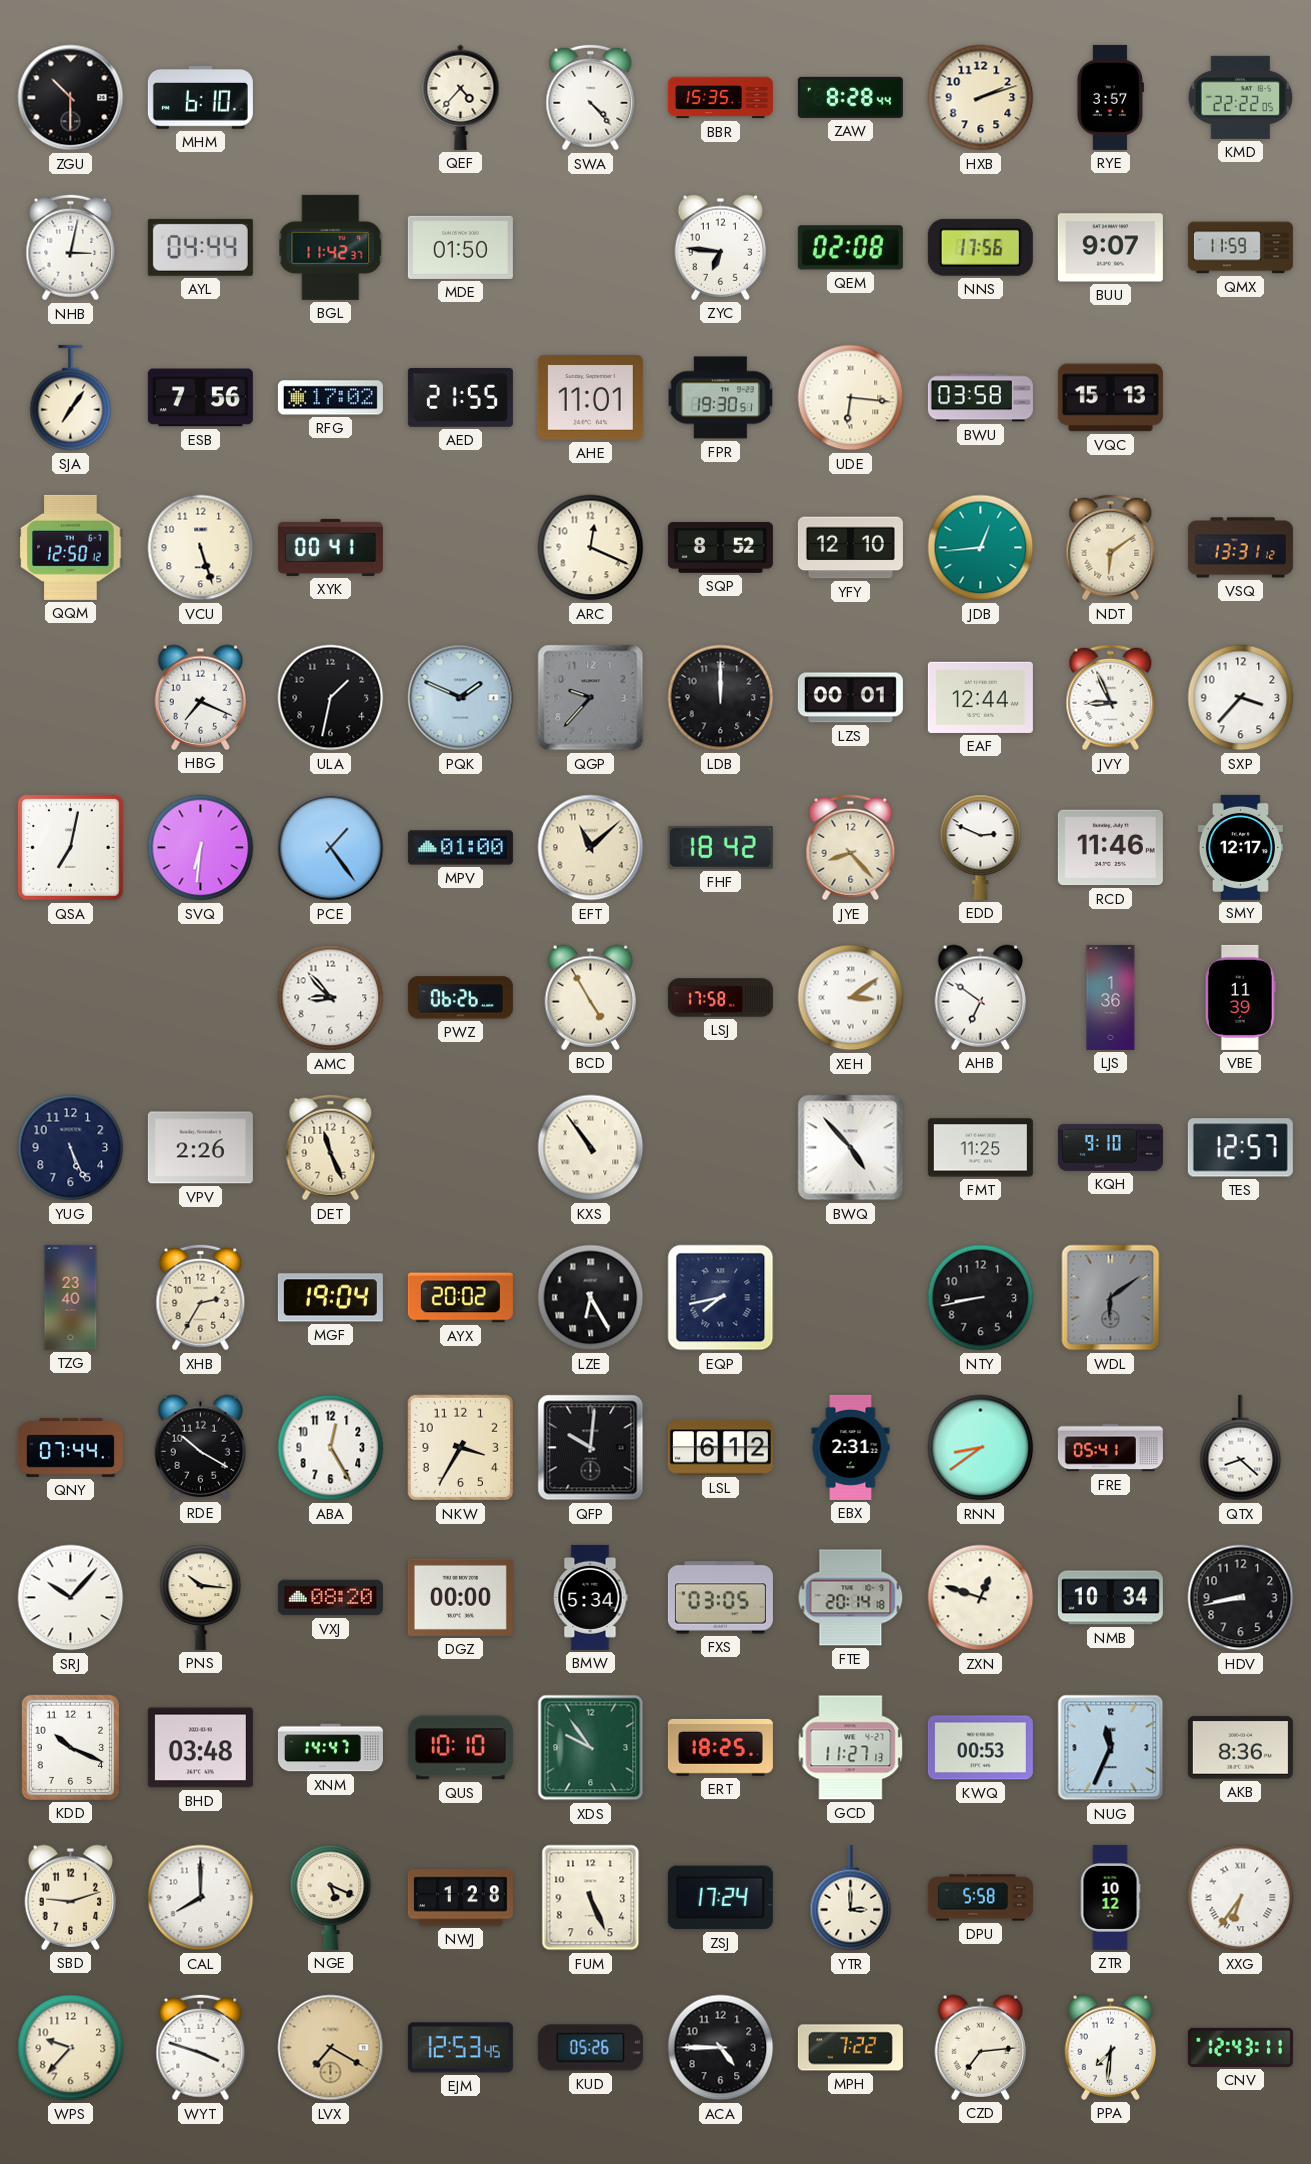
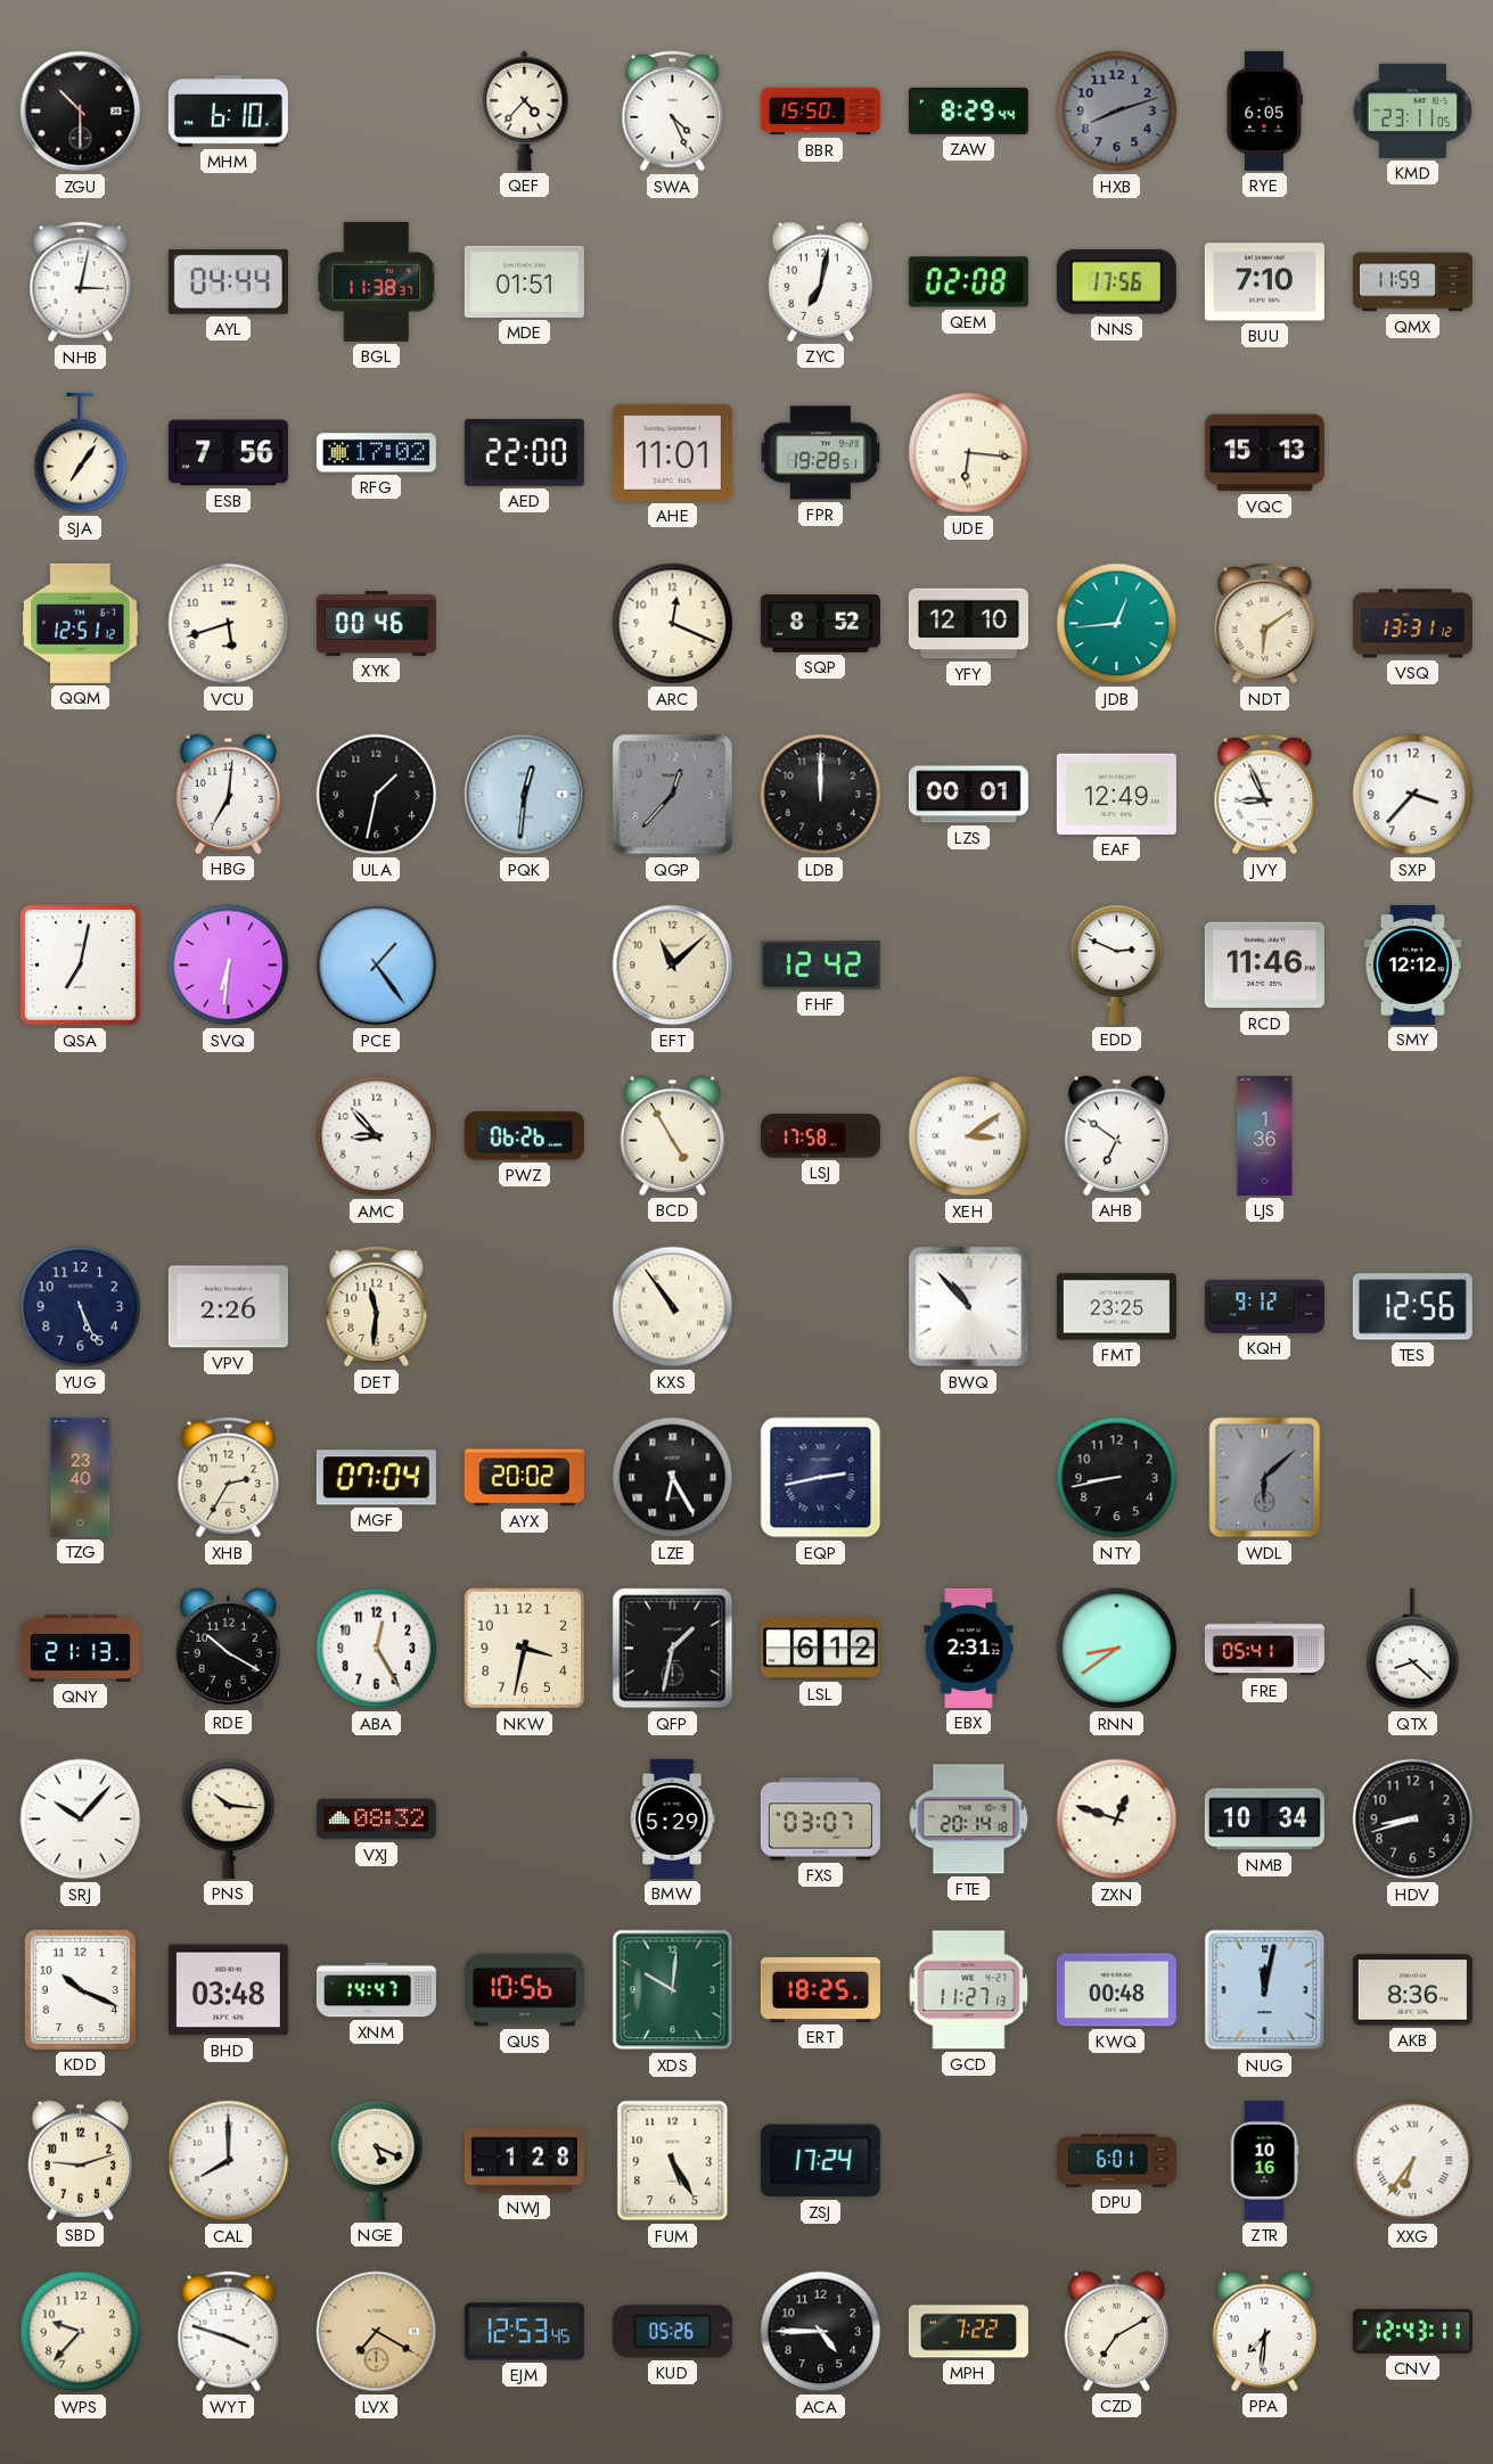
SWA: 4:23 -> 4:26 (673, 112)
BBR: 15:35 -> 15:50 (820, 112)
ZAW: 8:28 -> 8:29 (968, 110)
HXB: 2:12 -> 8:12 (1117, 112)
HXB dial: cream -> grey (1117, 112)
RYE: 3:57 -> 6:05 (1264, 110)
KMD: 22:22 -> 23:11 (1413, 110)
BGL: 11:42 -> 11:38 (377, 281)
MDE: 01:50 -> 01:51 (524, 281)
ZYC: 6:46 -> 7:02 (821, 281)
BUU: 9:07 -> 7:10 (1264, 282)
AED: 21:55 -> 22:00 (524, 452)
FPR: 19:30 -> 19:28 (821, 453)
BWU: 03:58 -> none (980, 398)
QQM: 12:50 -> 12:51 (81, 623)
VCU: 5:27 -> 5:42 (229, 624)
XYK: 00:41 -> 00:46 (376, 623)
HBG: 7:19 -> 7:01 (229, 794)
PQK: 1:49 -> 12:31 (525, 795)
QGP: 9:37 -> 12:37 (673, 795)
EAF: 12:44 -> 12:49 (1116, 794)
MPV: 01:00 -> none (460, 848)
FHF: 18:42 -> 12:42 (820, 964)
JYE: 8:23 -> none (851, 848)
SMY: 12:17 -> 12:12 (1412, 964)
VBE: 11:39 -> none (1240, 997)
DET: 11:26 -> 11:31 (377, 1307)
BWQ: 4:53 -> 10:53 (969, 1307)
FMT: 11:25 -> 23:25 (1116, 1307)
KQH: 9:10 -> 9:12 (1264, 1306)
TES: 12:57 -> 12:56 (1412, 1307)
MGF: 19:04 -> 07:04 (376, 1478)
EQP: 7:43 -> 2:43 (821, 1478)
WDL: 6:09 -> 6:08 (1265, 1478)
QNY: 07:44 -> 21:13 (80, 1648)
NKW: 3:35 -> 3:32 (525, 1649)
QFP: 10:01 -> 1:32 (673, 1649)
VXJ: 08:20 -> 08:32 (376, 1820)
DGZ: 00:00 -> none (460, 1597)
BMW: 5:34 -> 5:29 (672, 1818)
FXS: 03:05 -> 03:07 (820, 1820)
HDV: 8:43 -> 8:42 (1413, 1820)
QUS: 10:10 -> 10:56 (524, 1990)
XDS: 9:54 -> 10:01 (673, 1990)
KWQ: 00:53 -> 00:48 (1116, 1990)
NUG: 11:34 -> 12:02 (1265, 1990)
FUM: 5:26 -> 5:25 (673, 2161)
YTR: 3:00 -> none (851, 1898)
DPU: 5:58 -> 6:01 (1116, 2161)
ZTR: 10:12 -> 10:16 (1264, 2160)
CZD: 7:14 -> 7:10 (1117, 2331)
